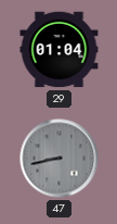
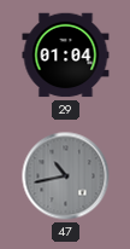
47: 8:43 -> 10:43 (66, 176)
